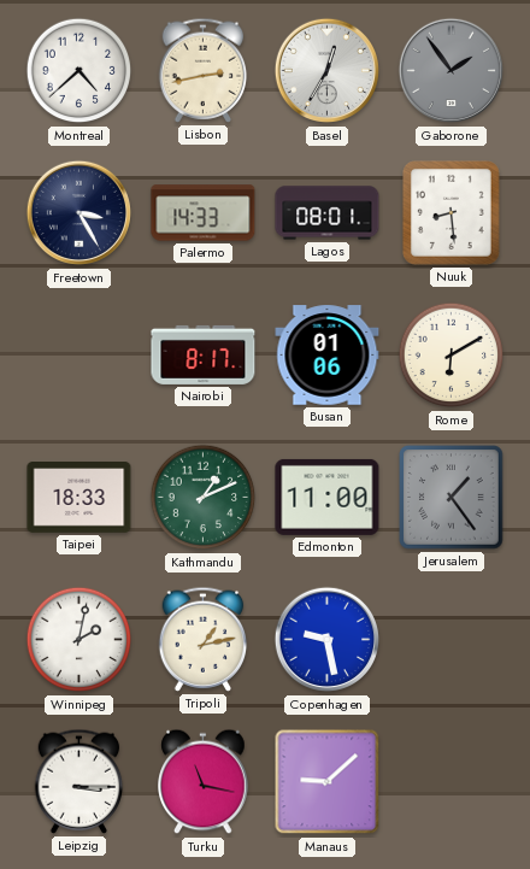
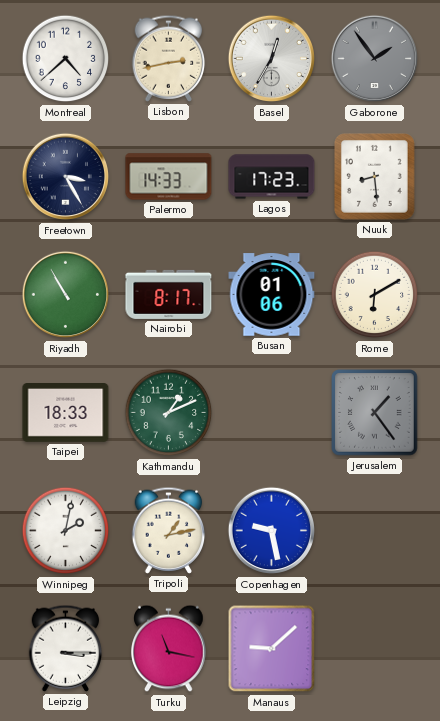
Lagos: 08:01 -> 17:23 (272, 177)
Riyadh: none -> 10:55 (66, 295)
Edmonton: 11:00 -> none (328, 497)
